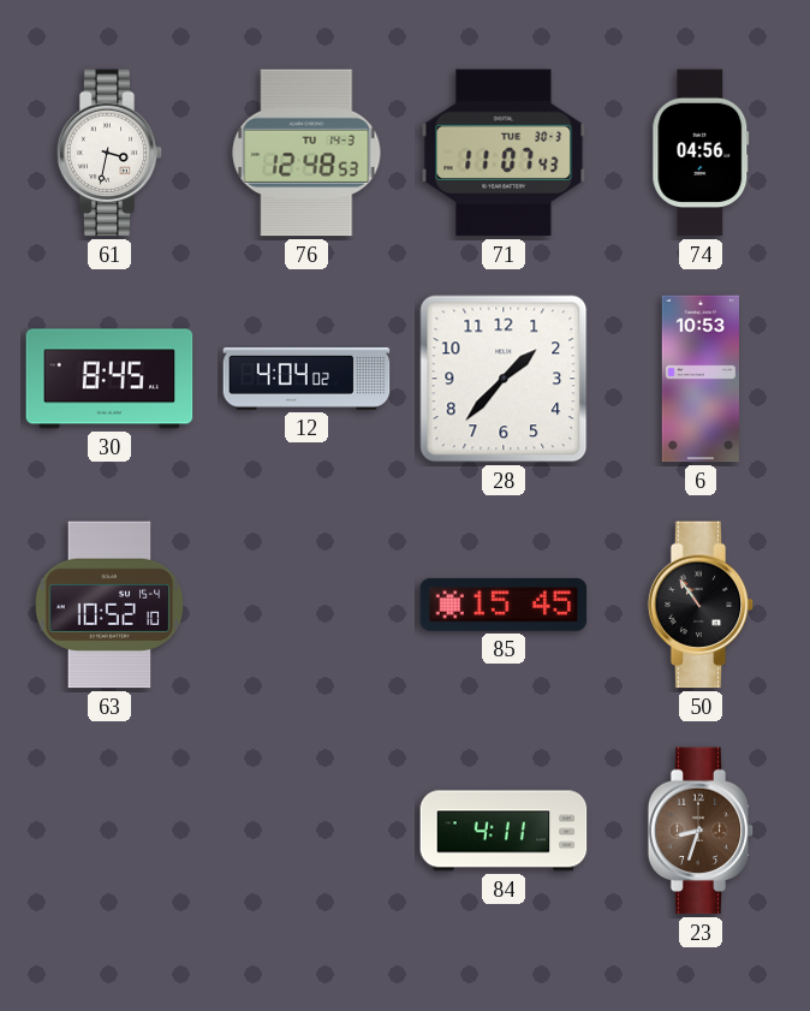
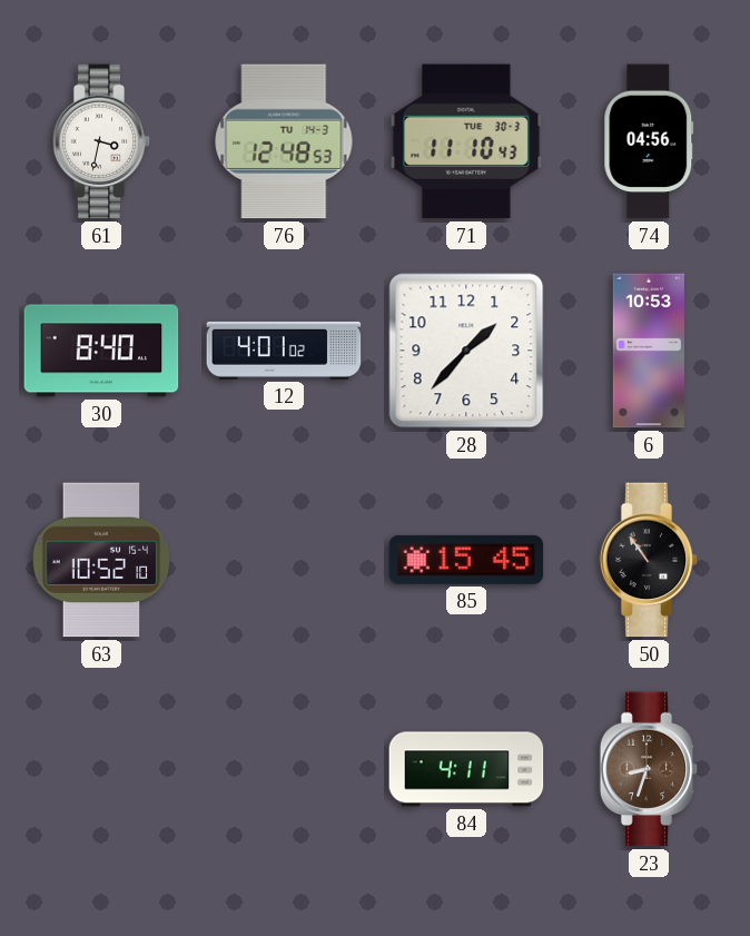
71: 11:07 -> 11:10 (466, 141)
30: 8:45 -> 8:40 (101, 351)
12: 4:04 -> 4:01 (284, 351)
